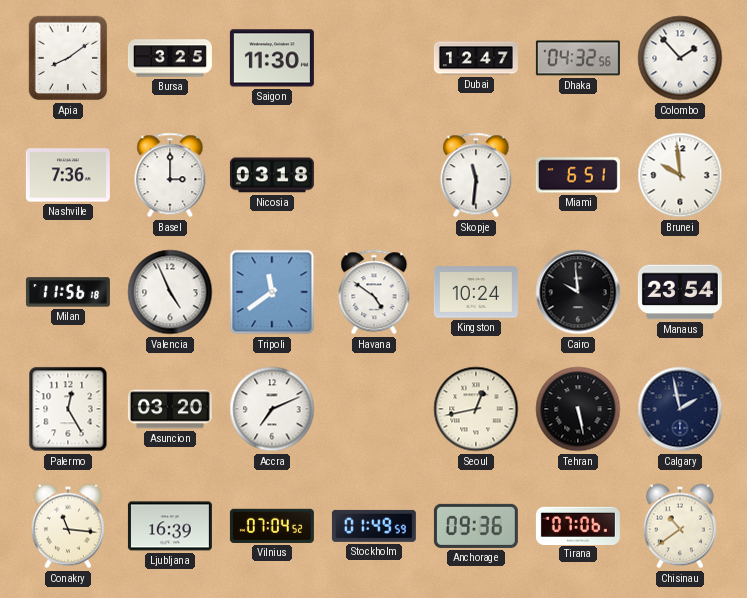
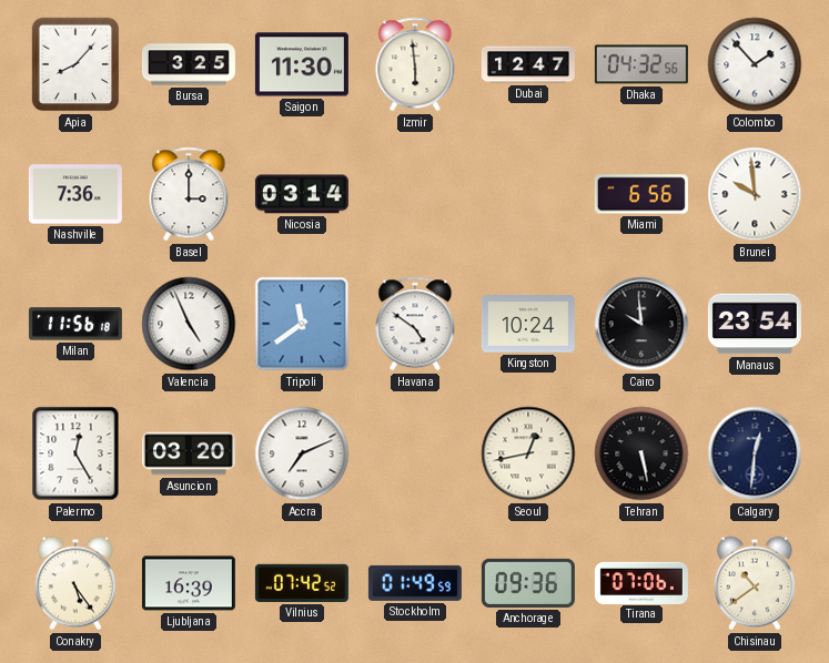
Apia: 8:09 -> 8:07 (75, 64)
Izmir: none -> 5:59 (415, 64)
Nicosia: 03:18 -> 03:14 (302, 194)
Skopje: 11:31 -> none (476, 175)
Miami: 6:51 -> 6:56 (641, 194)
Calgary: 1:58 -> 12:31 (755, 453)
Conakry: 11:16 -> 5:24 (75, 583)
Vilnius: 07:04 -> 07:42 (302, 583)
